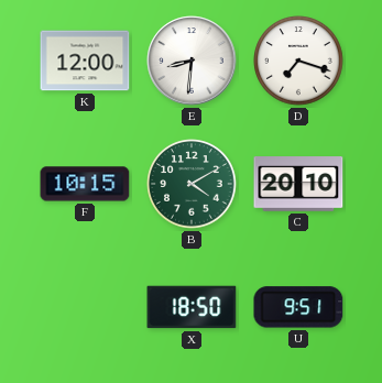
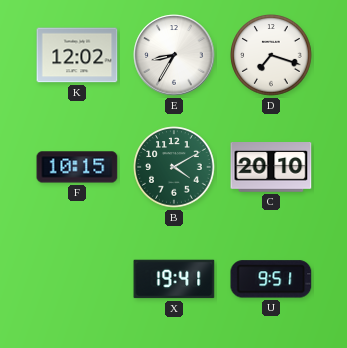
K: 12:00 -> 12:02 (77, 55)
E: 8:31 -> 8:35 (174, 55)
X: 18:50 -> 19:41 (174, 279)
